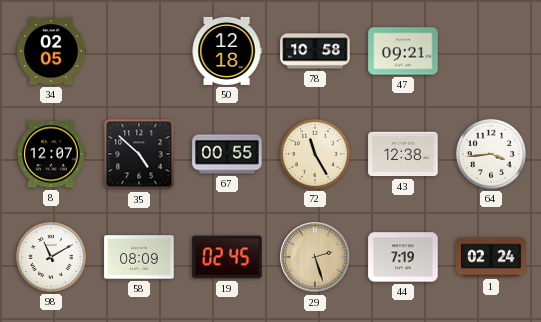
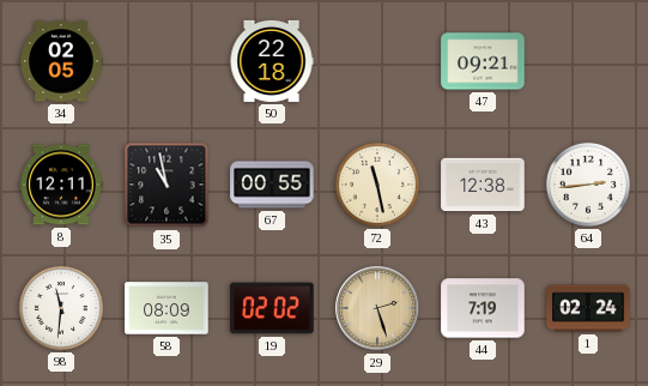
50: 12:18 -> 22:18 (272, 61)
78: 10:58 -> none (315, 51)
8: 12:07 -> 12:11 (61, 185)
35: 4:52 -> 10:58 (166, 185)
72: 11:25 -> 11:28 (377, 185)
64: 3:44 -> 2:44 (588, 185)
98: 11:10 -> 11:31 (61, 308)
19: 02:45 -> 02:02 (272, 308)
